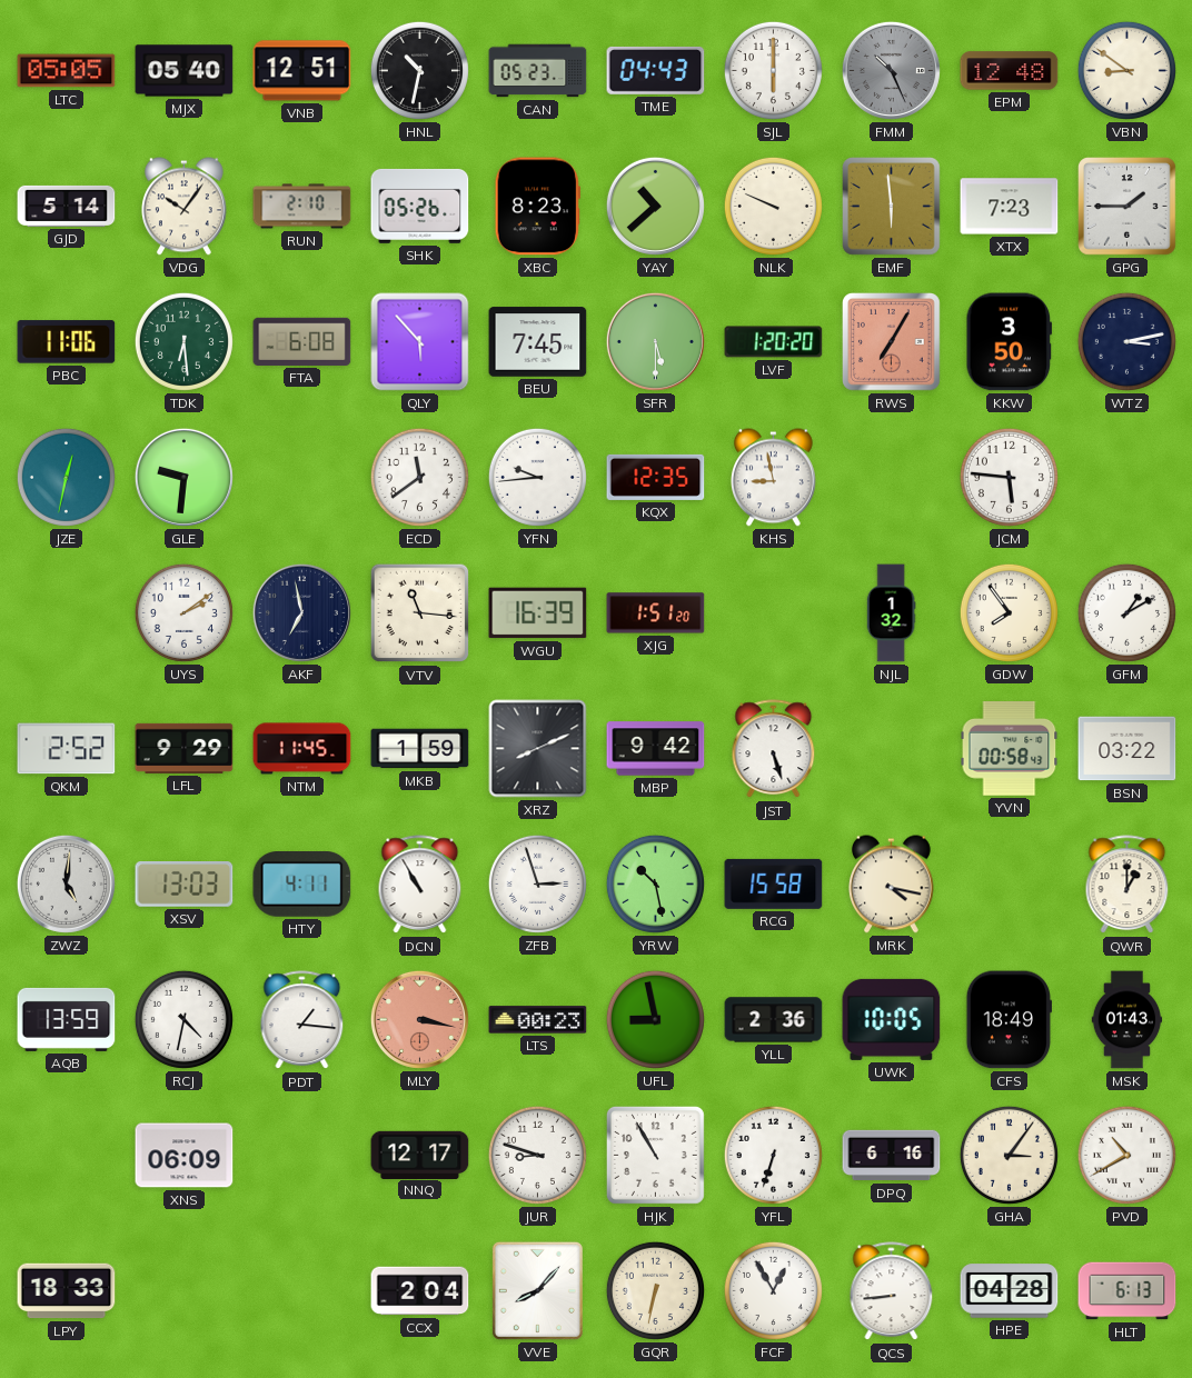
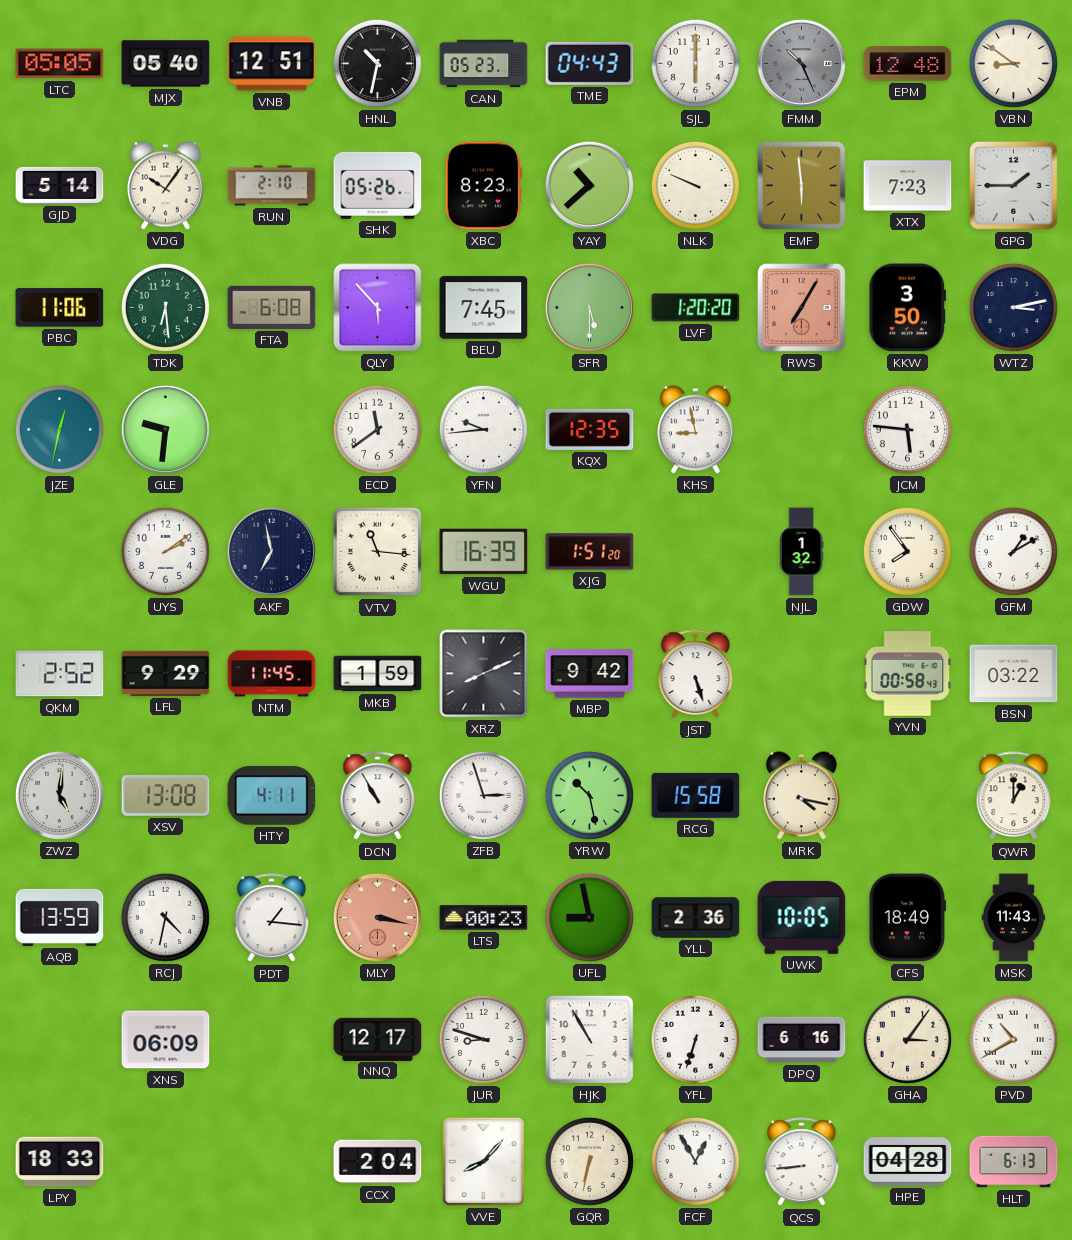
XSV: 13:03 -> 13:08 (166, 796)
MSK: 01:43 -> 11:43 (1014, 918)
